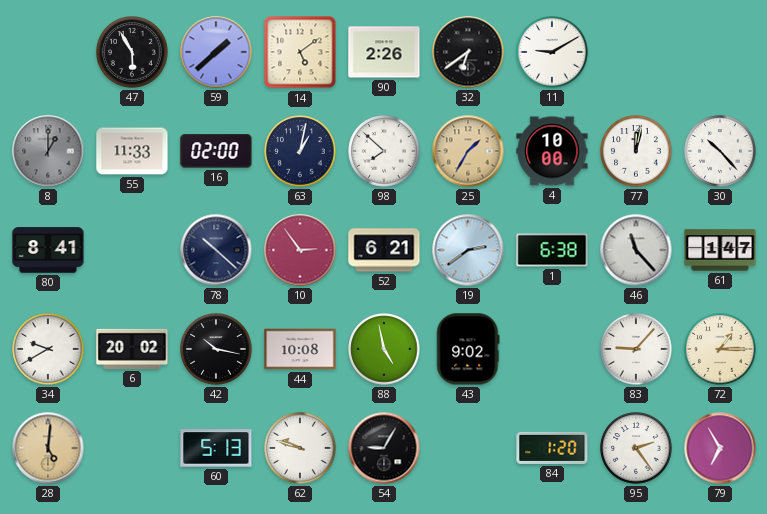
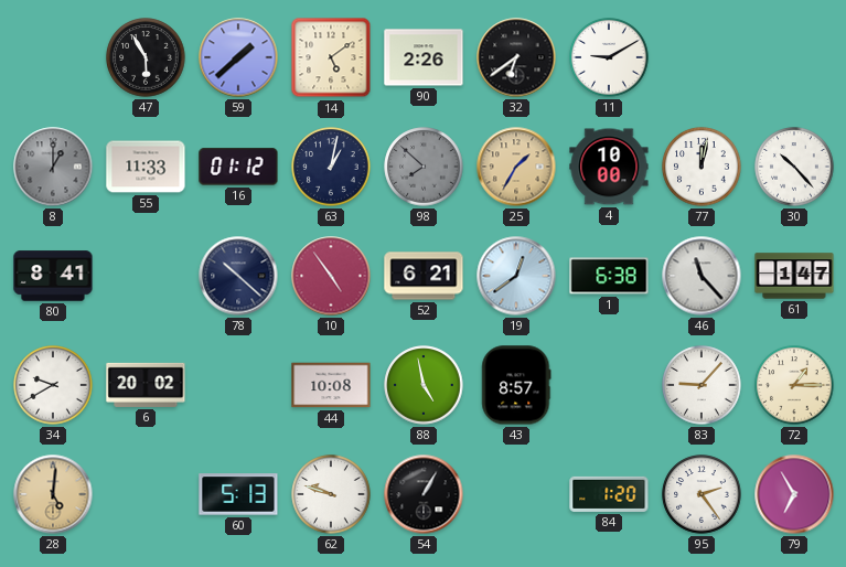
16: 02:00 -> 01:12 (238, 167)
98 dial: white -> grey (424, 167)
10: 2:54 -> 4:54 (331, 276)
19: 2:39 -> 12:39 (516, 276)
42: 10:17 -> none (216, 349)
43: 9:02 -> 8:57 (516, 385)
54: 9:05 -> 1:05 (424, 494)
